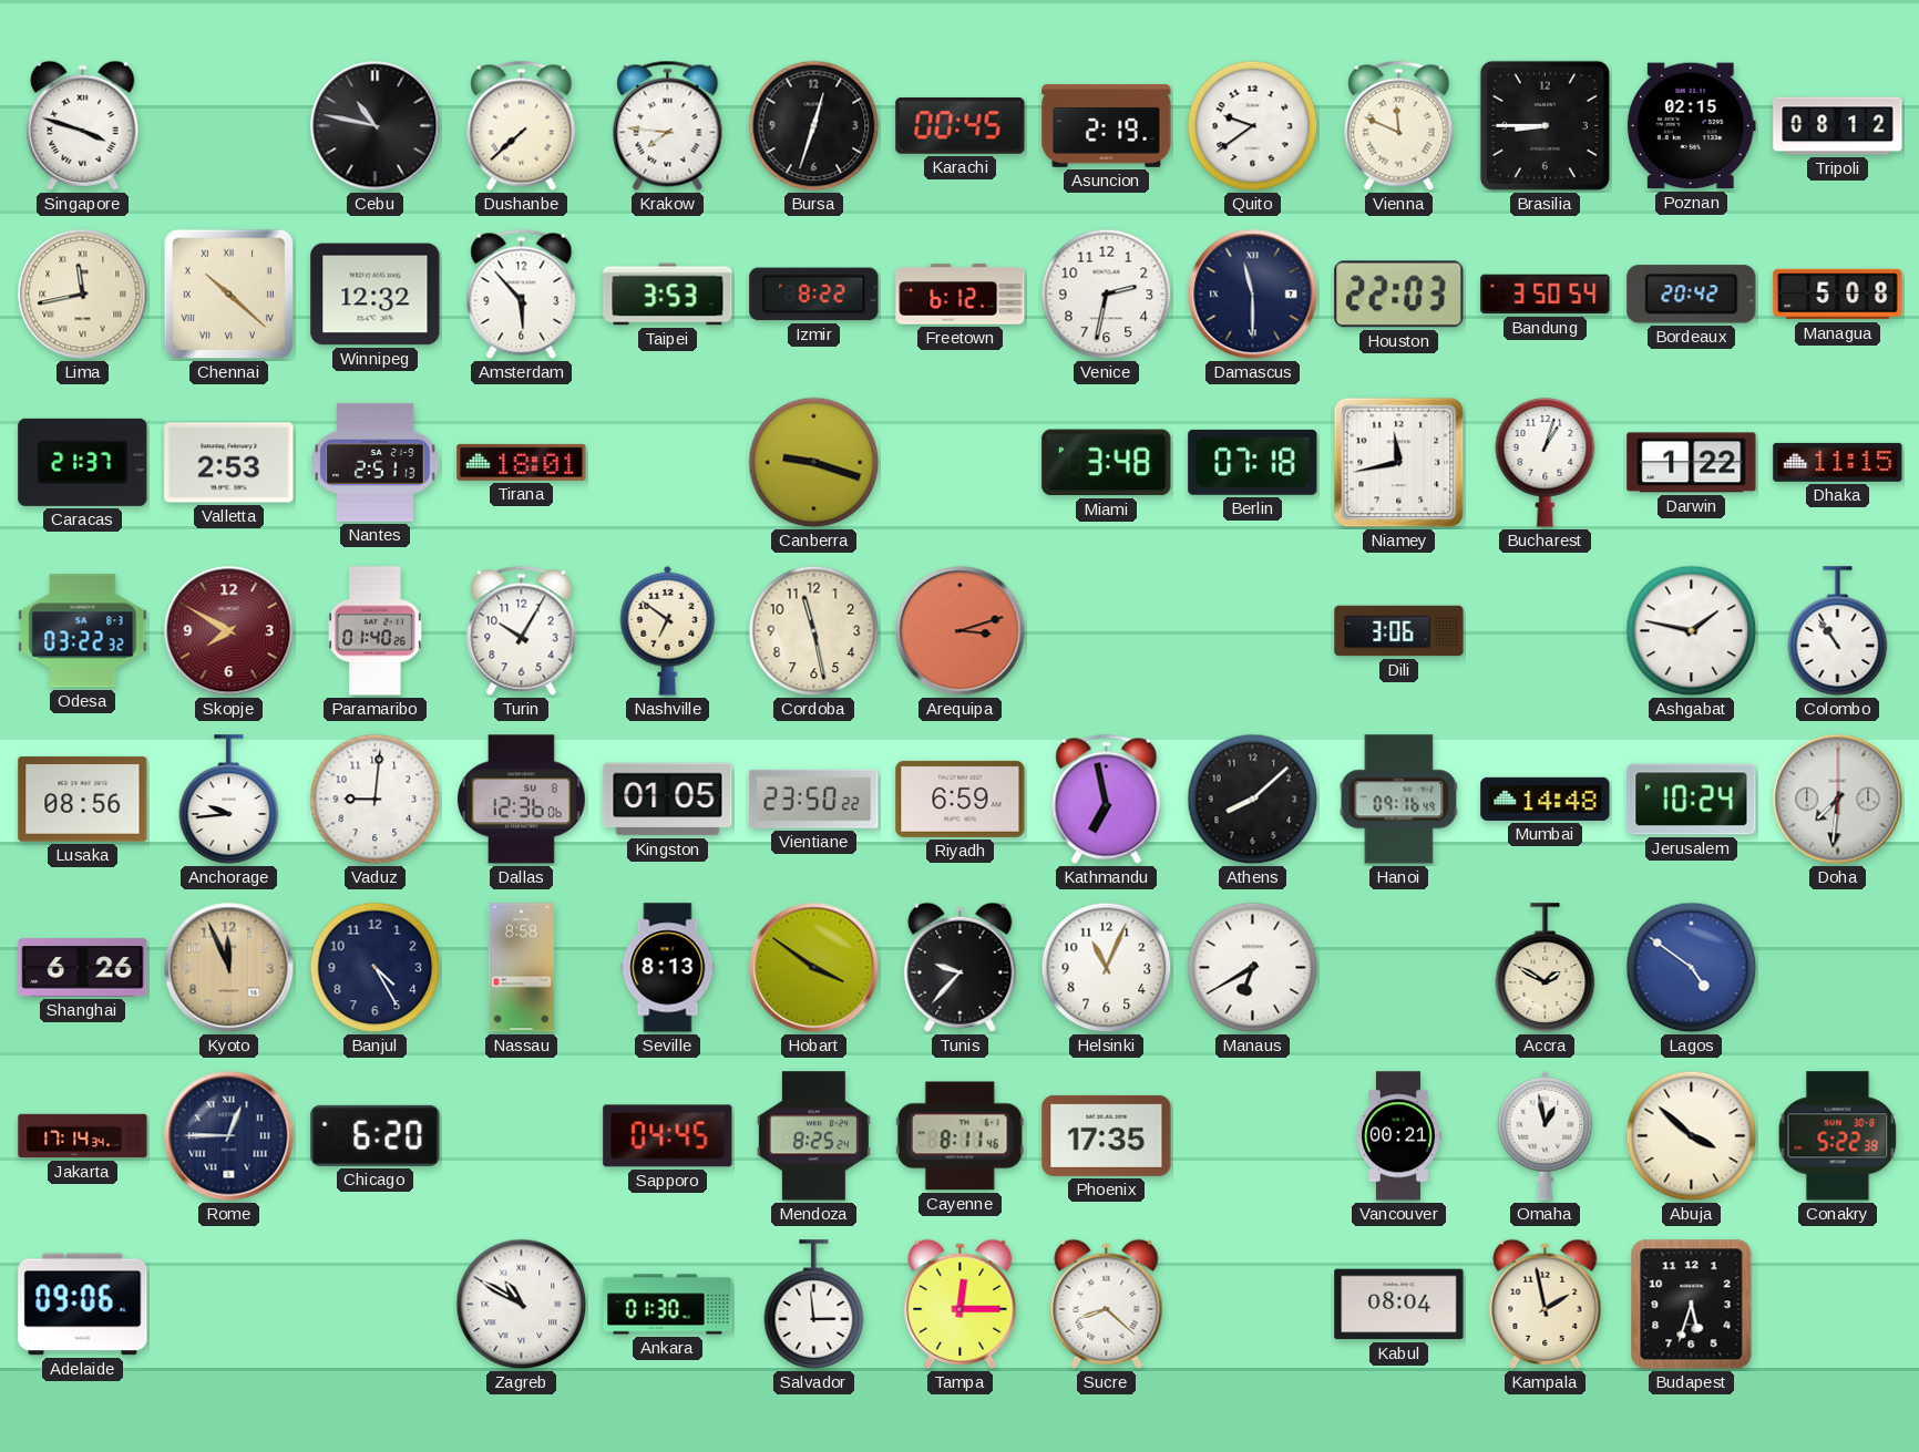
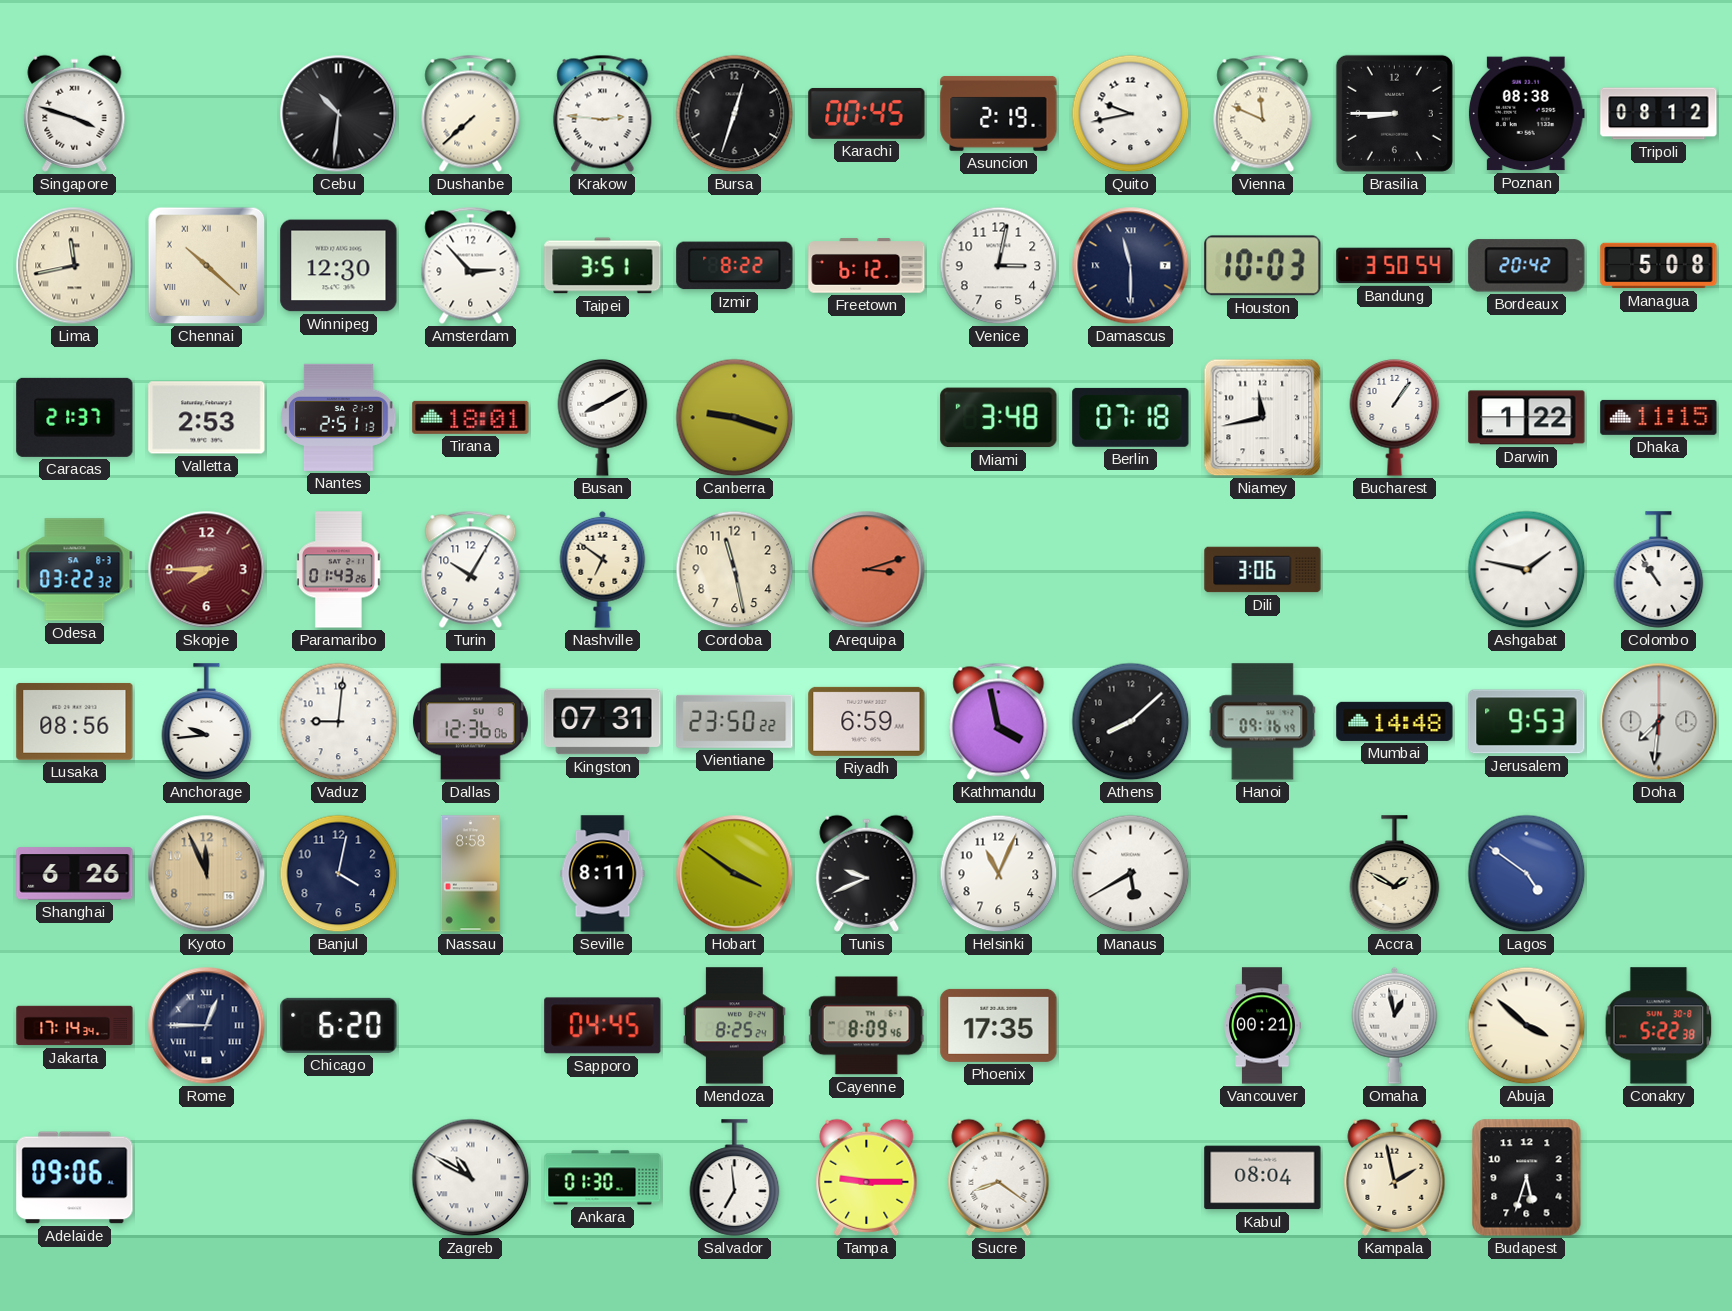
Cebu: 10:47 -> 10:31 (339, 114)
Krakow: 7:46 -> 2:46 (603, 113)
Quito: 9:39 -> 9:43 (1131, 114)
Poznan: 02:15 -> 08:38 (1526, 114)
Winnipeg: 12:32 -> 12:30 (339, 266)
Amsterdam: 5:53 -> 2:53 (471, 265)
Taipei: 3:53 -> 3:51 (603, 266)
Venice: 2:32 -> 3:02 (999, 266)
Houston: 22:03 -> 10:03 (1263, 266)
Busan: none -> 8:10 (603, 417)
Bucharest: 1:03 -> 1:06 (1395, 417)
Skopje: 7:50 -> 7:45 (207, 570)
Paramaribo: 01:40 -> 01:43 (339, 570)
Kingston: 01:05 -> 07:31 (603, 722)
Kathmandu: 6:58 -> 3:58 (999, 721)
Jerusalem: 10:24 -> 9:53 (1527, 722)
Banjul: 4:25 -> 4:02 (339, 874)
Seville: 8:13 -> 8:11 (603, 874)
Tunis: 9:37 -> 9:41 (867, 873)
Manaus: 6:40 -> 5:40 (1131, 874)
Cayenne: 8:11 -> 8:09 (866, 1026)
Salvador: 2:59 -> 6:59 (735, 1178)
Tampa: 12:15 -> 9:15 (867, 1177)
Sucre: 8:22 -> 8:21 (999, 1177)
